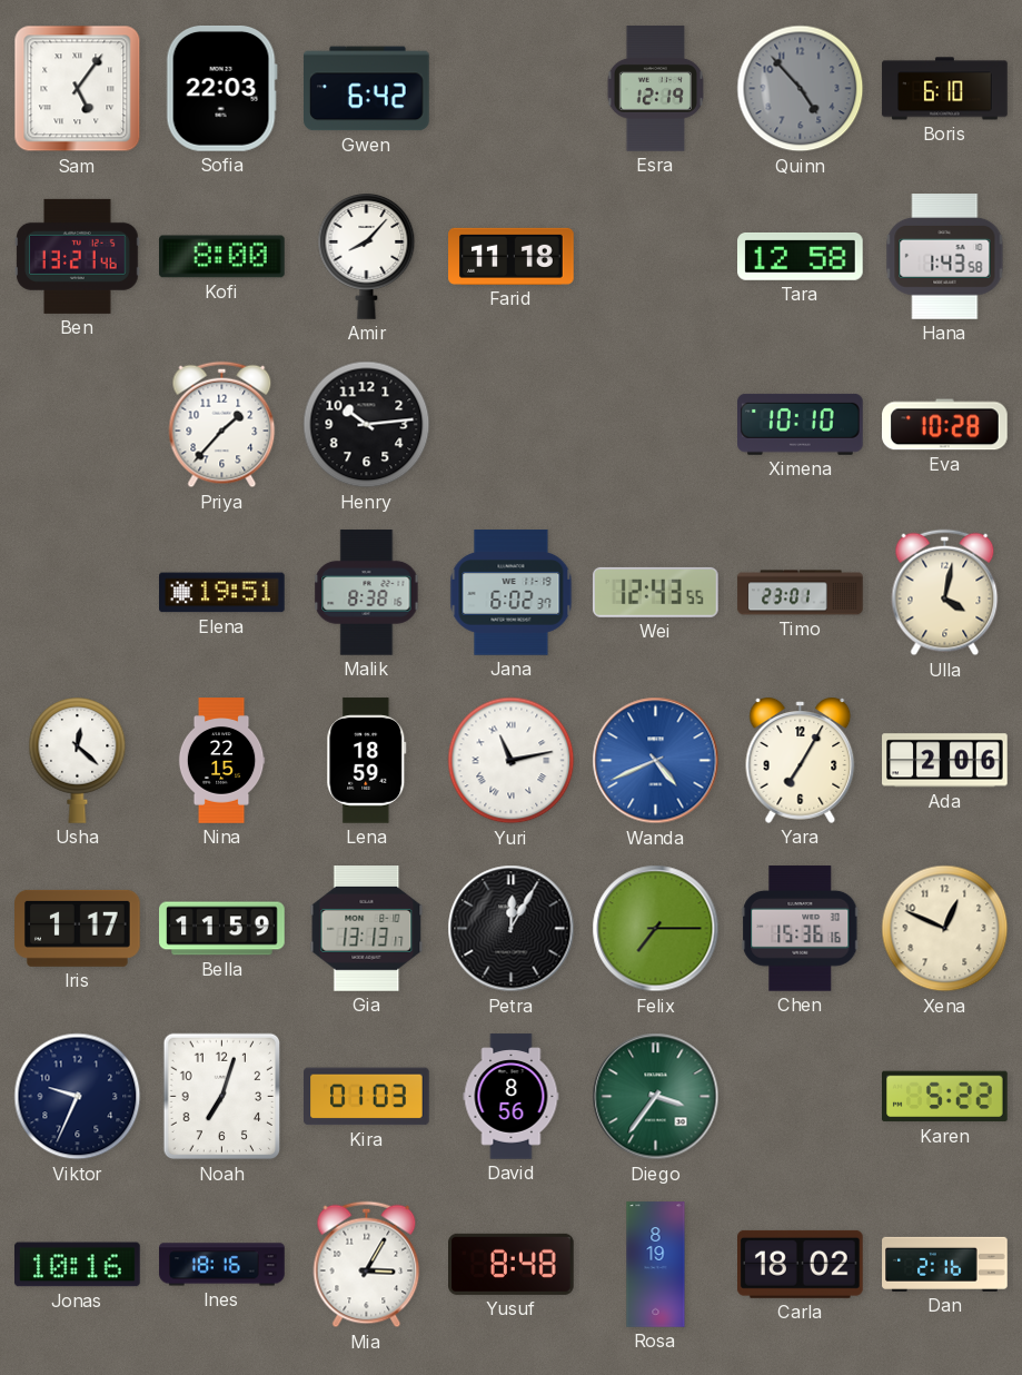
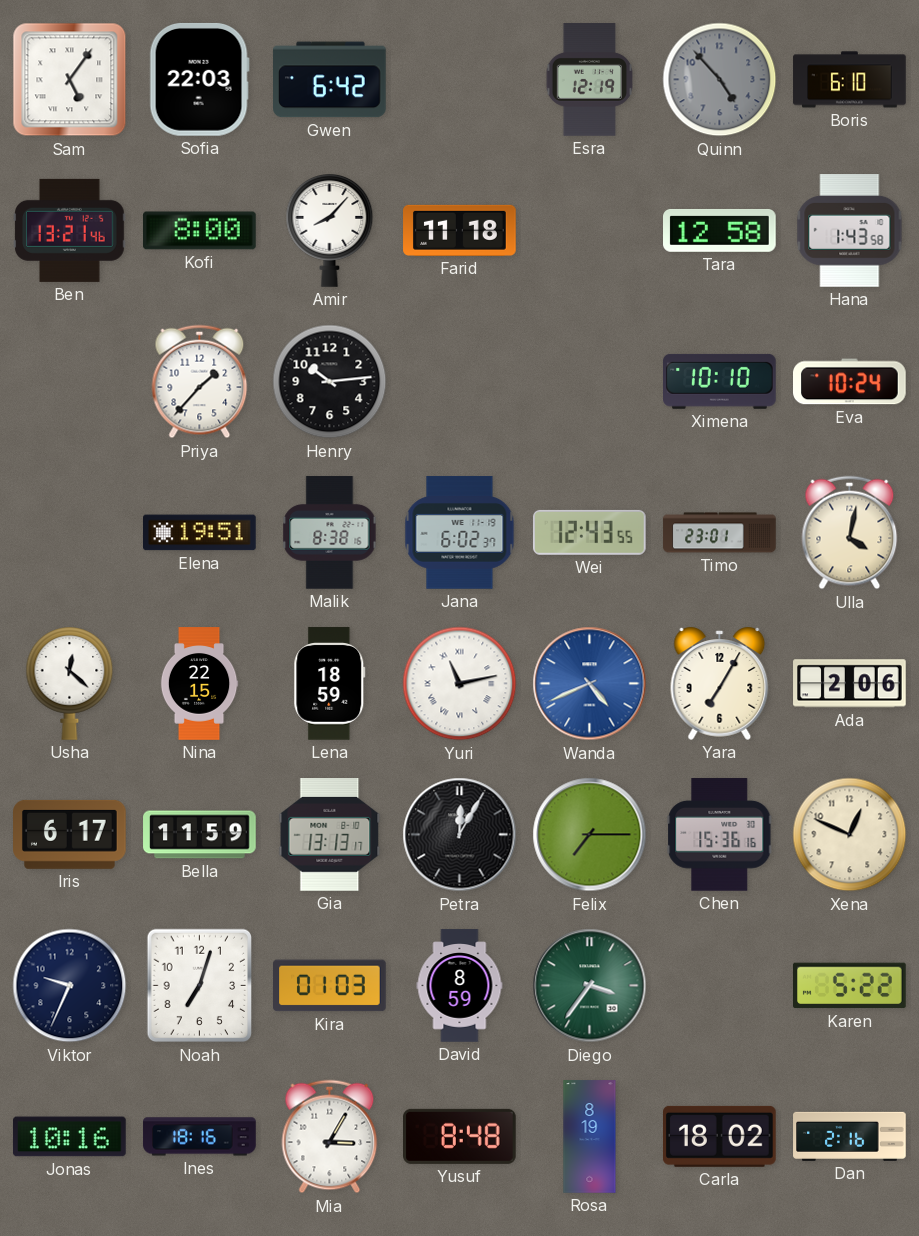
Eva: 10:28 -> 10:24 (850, 382)
Iris: 1:17 -> 6:17 (70, 834)
David: 8:56 -> 8:59 (460, 986)
